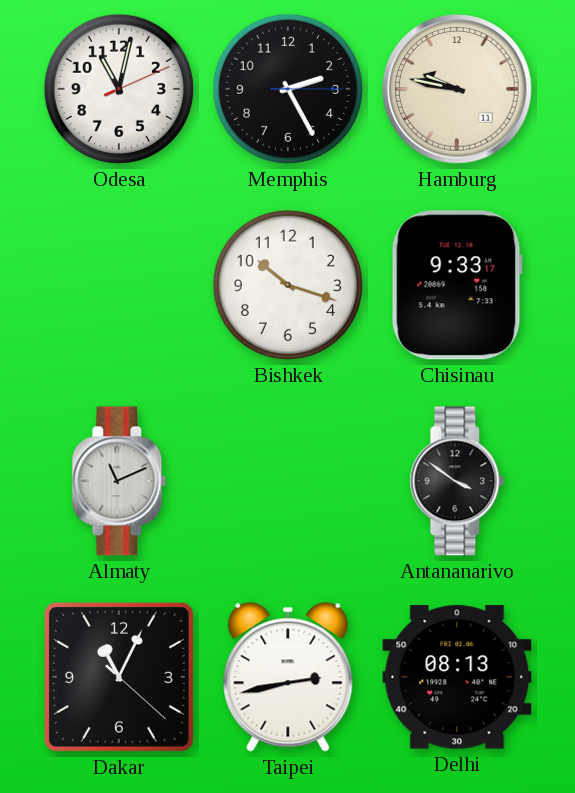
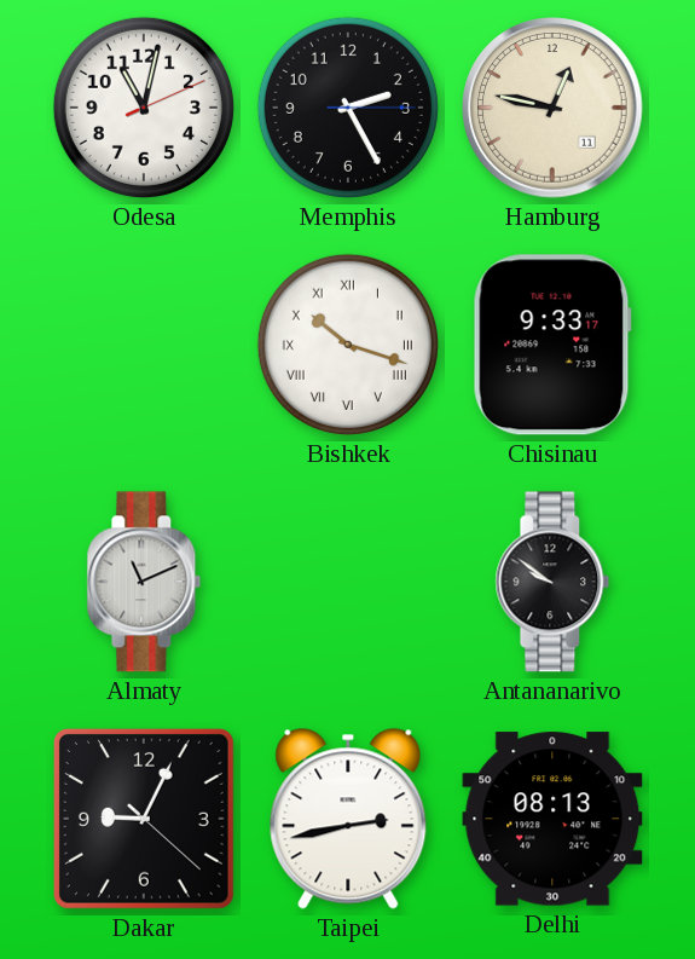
Hamburg: 9:47 -> 12:47 (552, 108)
Bishkek numerals: Arabic -> Roman (348, 345)
Antananarivo: 3:51 -> 9:51 (552, 582)
Dakar: 11:04 -> 9:04 (144, 819)
